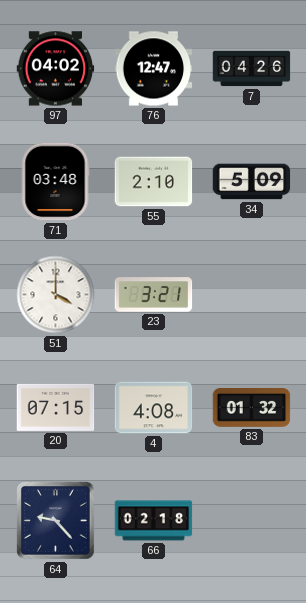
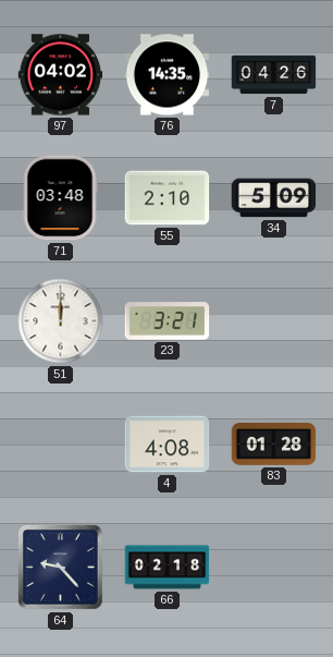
76: 12:47 -> 14:35 (168, 75)
51: 4:00 -> 12:00 (61, 321)
20: 07:15 -> none (56, 407)
83: 01:32 -> 01:28 (274, 445)
